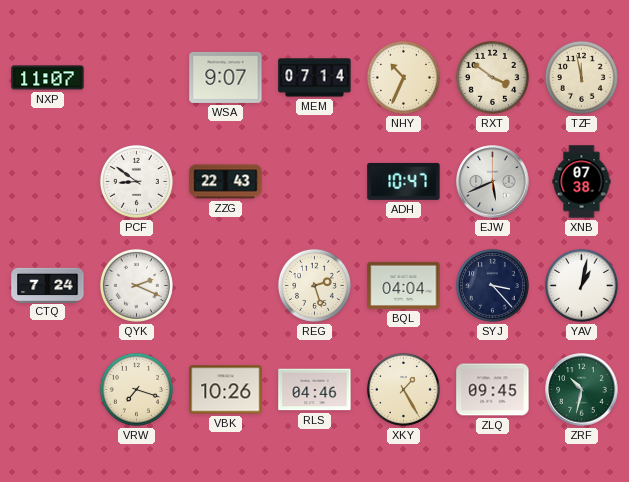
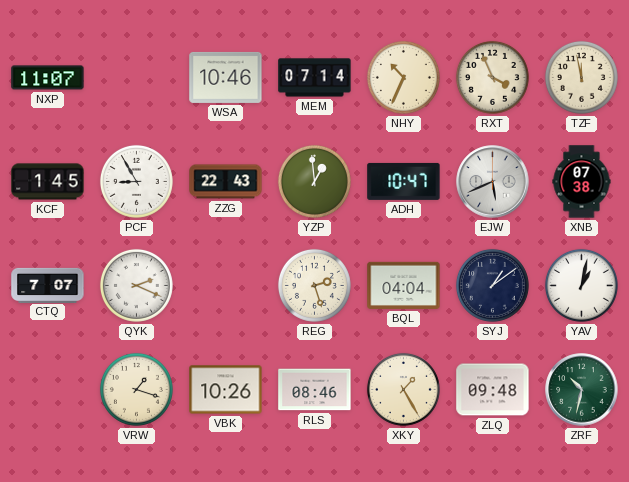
WSA: 9:07 -> 10:46 (226, 77)
RXT: 3:51 -> 3:56 (492, 77)
KCF: none -> 1:45 (48, 182)
PCF: 8:51 -> 8:55 (136, 181)
YZP: none -> 12:59 (314, 181)
CTQ: 7:24 -> 7:07 (48, 285)
SYJ: 3:23 -> 1:09 (492, 285)
VRW: 7:18 -> 1:18 (136, 389)
RLS: 04:46 -> 08:46 (315, 390)
ZLQ: 09:45 -> 09:48 (493, 390)
